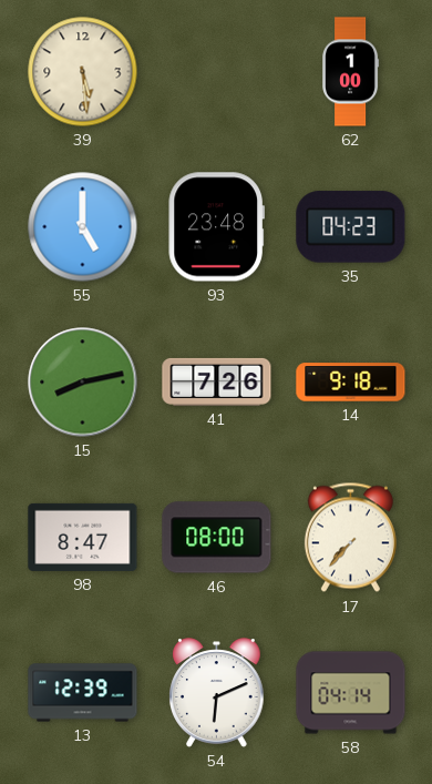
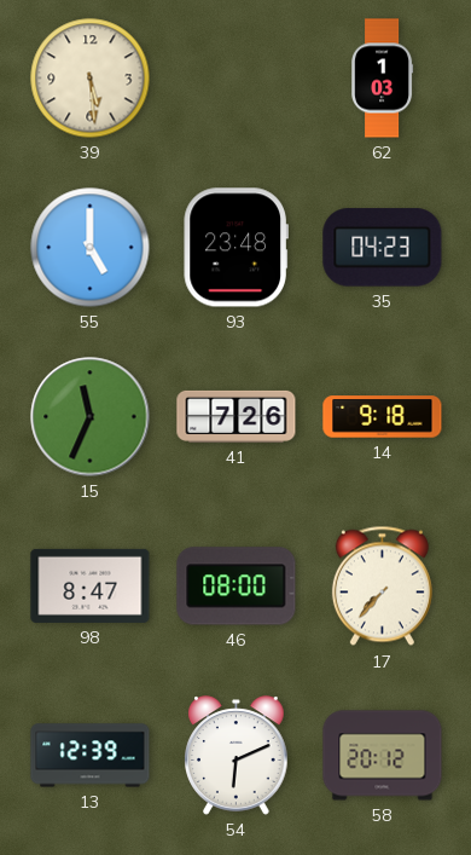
62: 1:00 -> 1:03 (383, 79)
15: 8:13 -> 11:34 (91, 417)
58: 04:14 -> 20:12 (383, 756)
